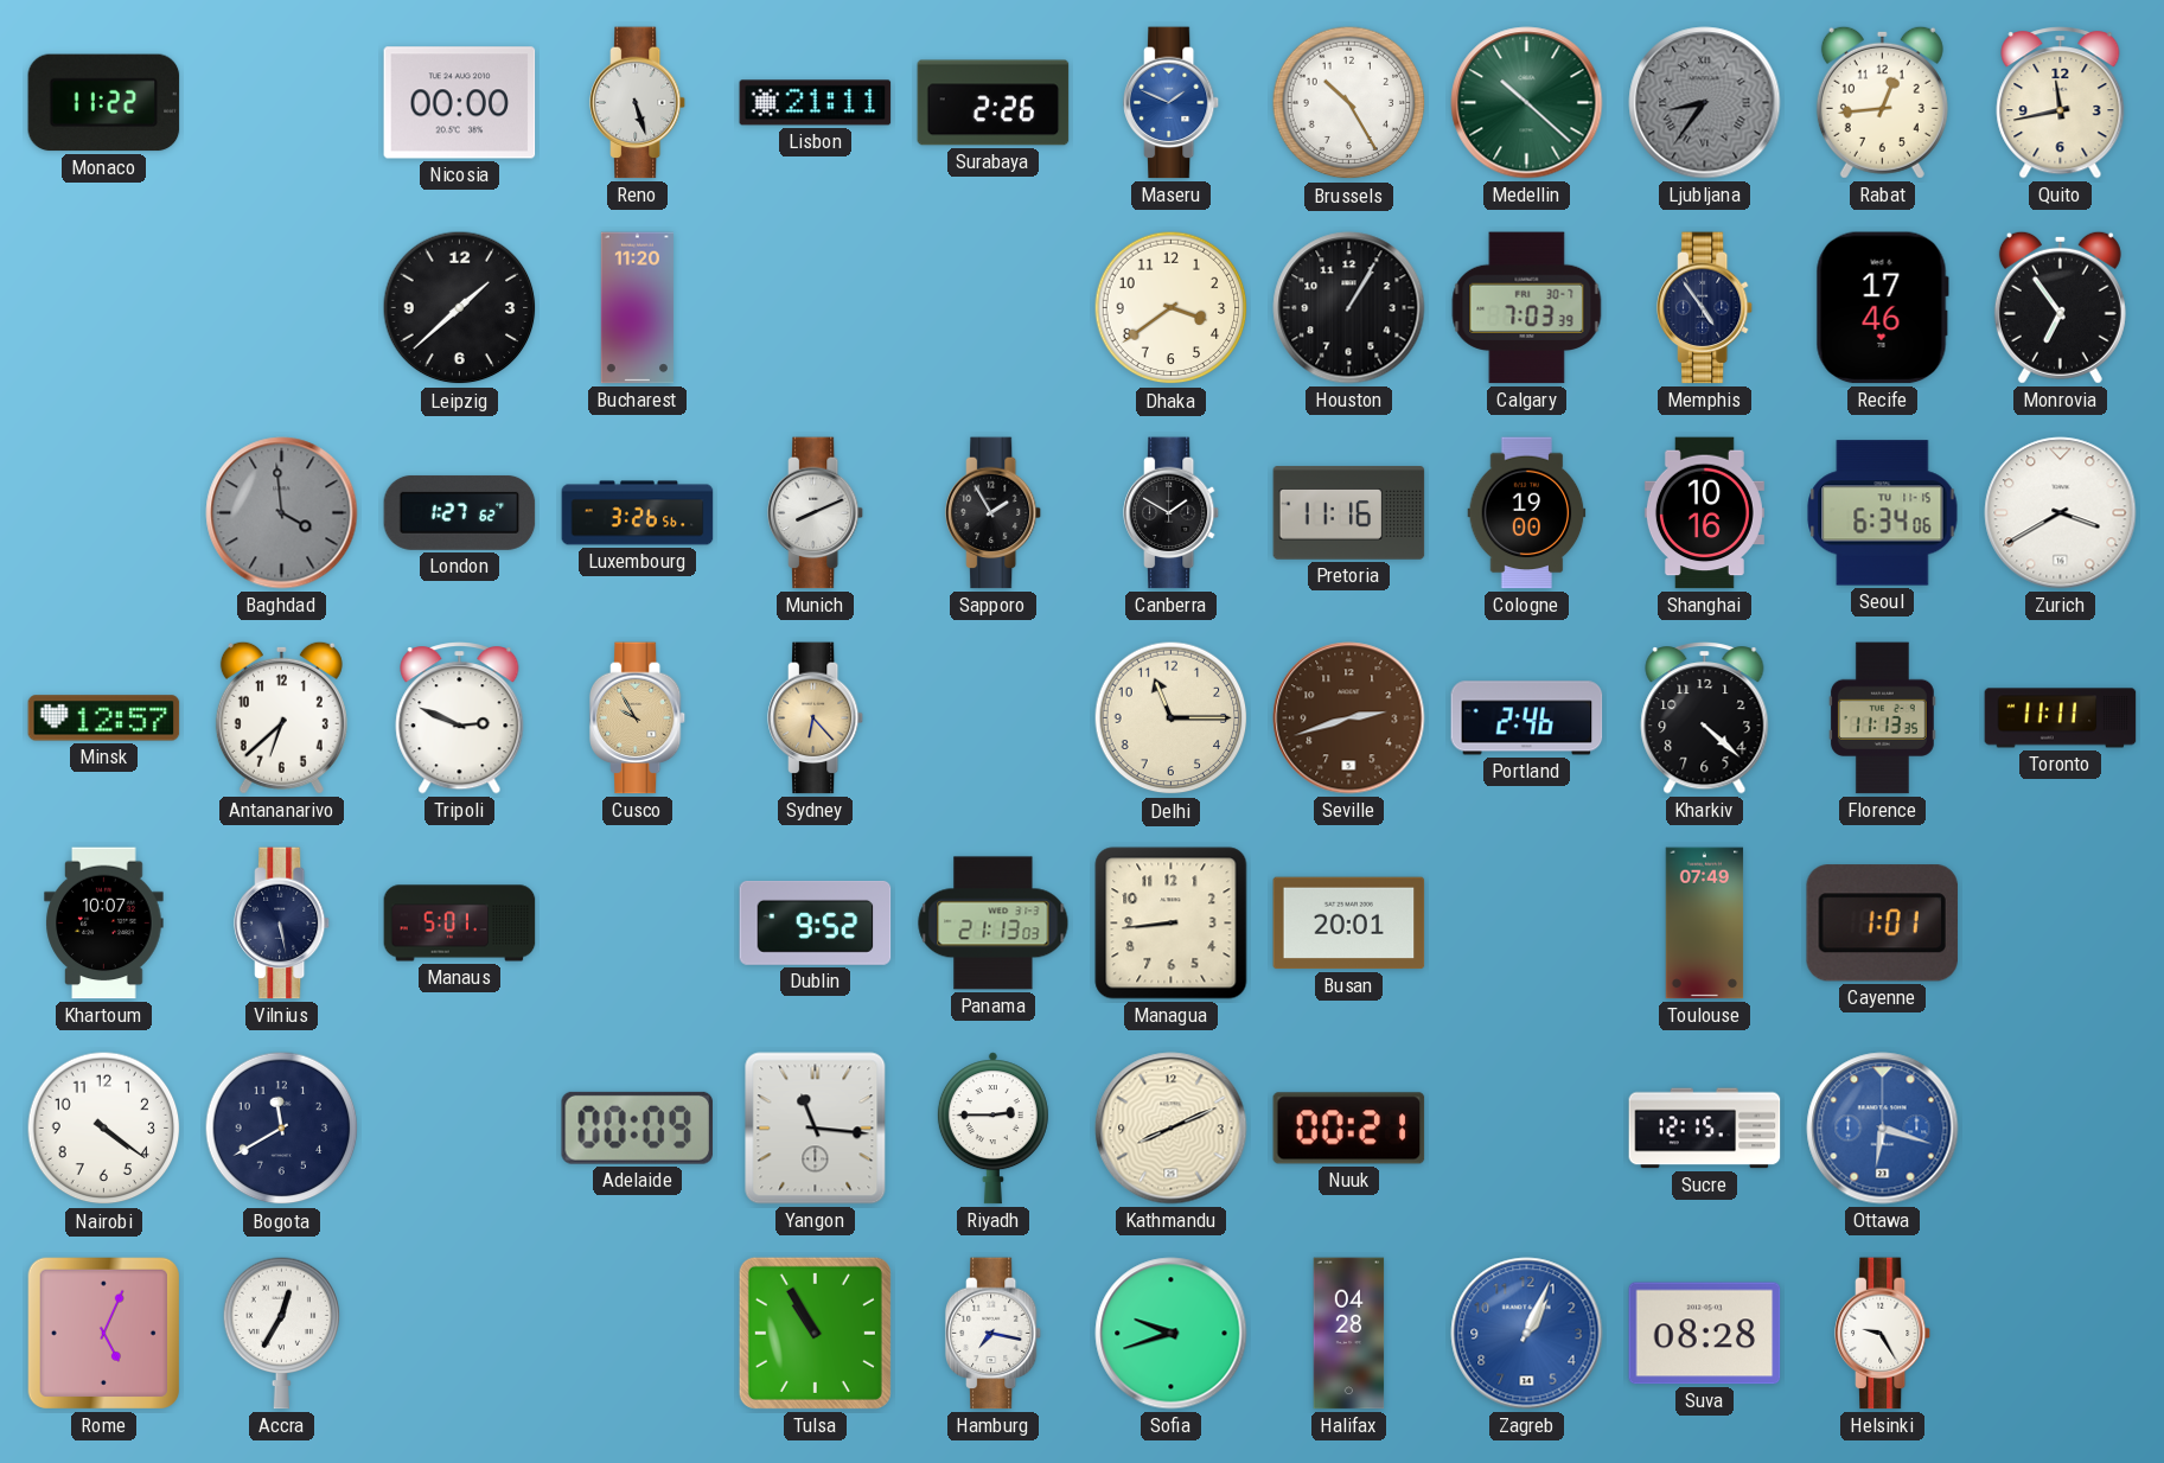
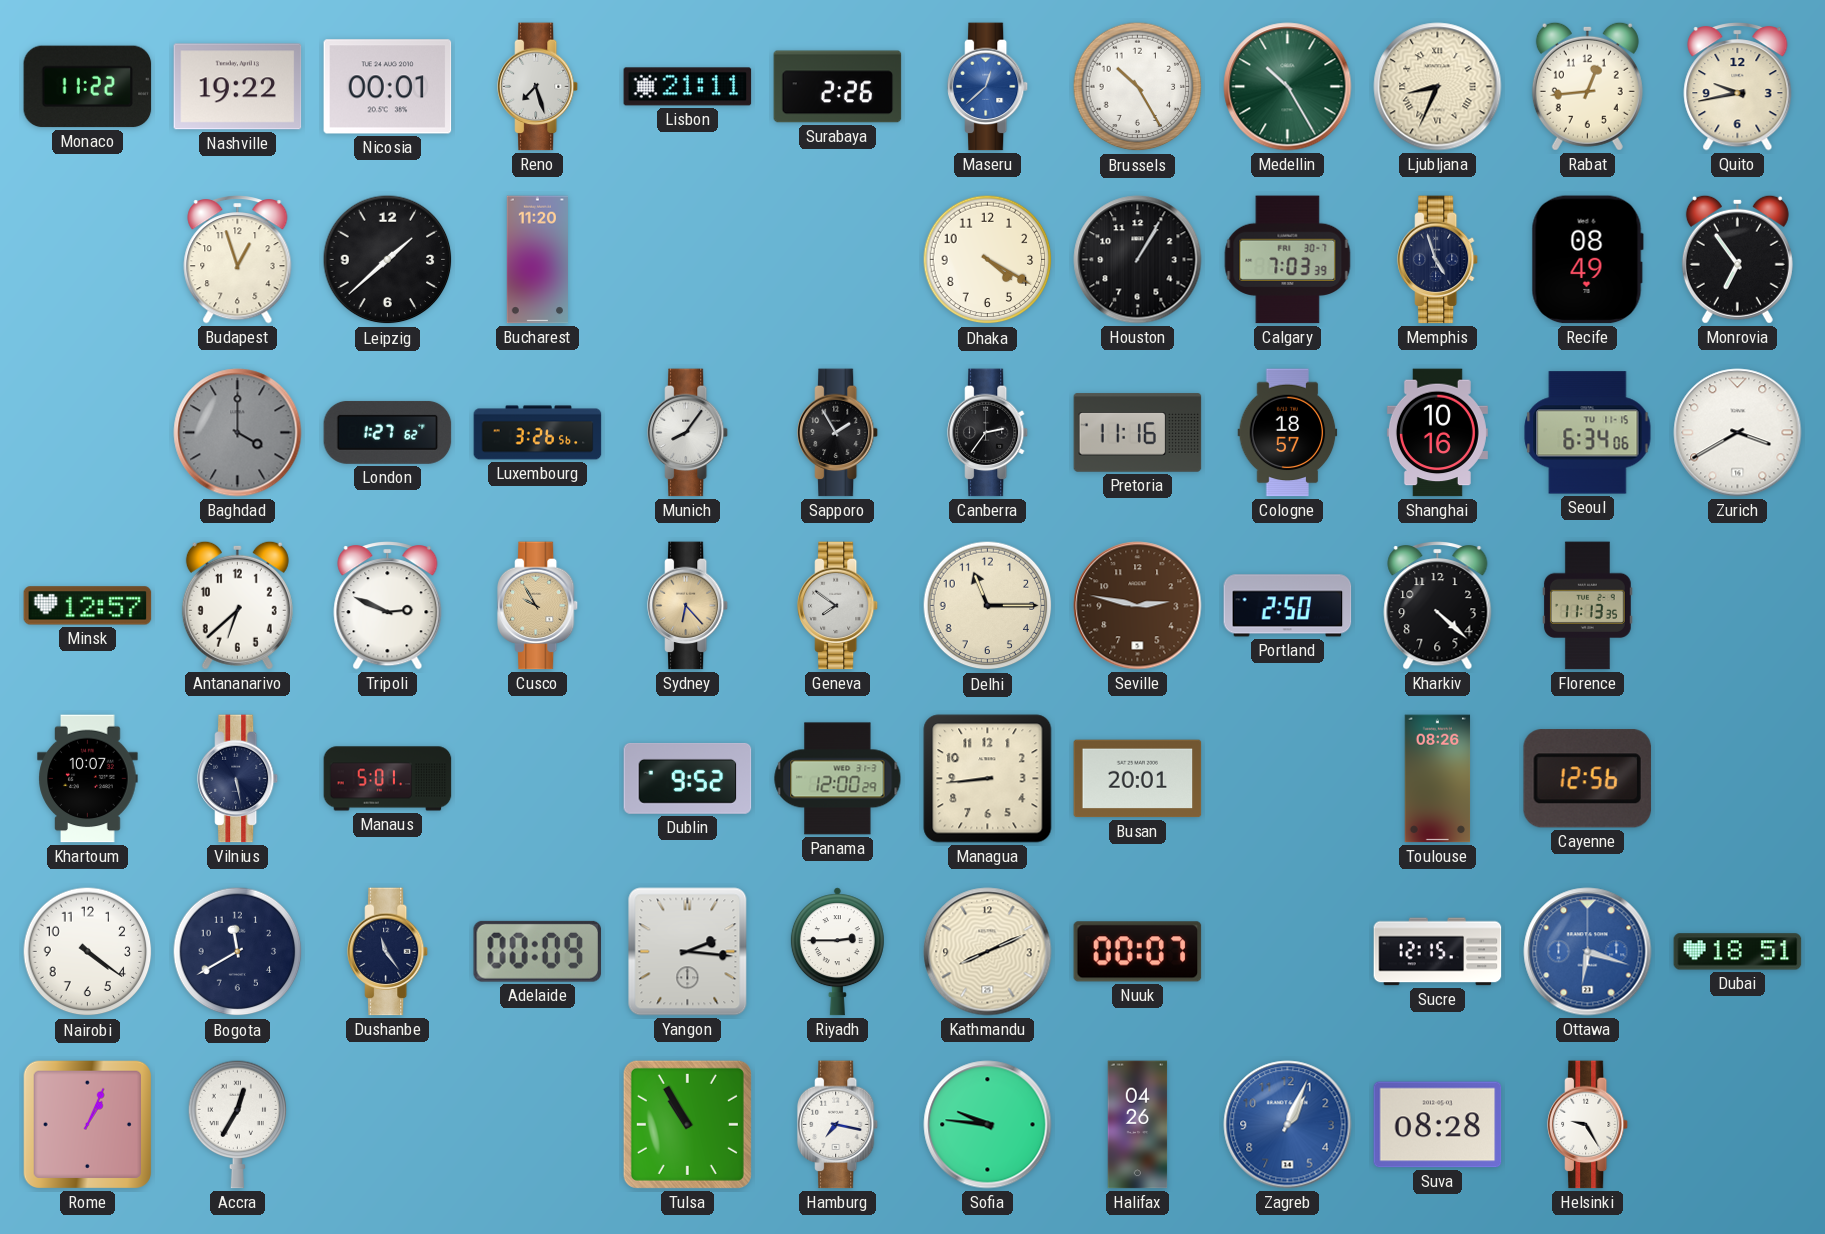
Nashville: none -> 19:22 (238, 87)
Nicosia: 00:00 -> 00:01 (388, 87)
Reno: 5:27 -> 7:27 (538, 87)
Maseru: 1:49 -> 12:38 (988, 87)
Medellin: 10:22 -> 10:25 (1288, 87)
Ljubljana: 8:36 -> 8:34 (1438, 87)
Ljubljana dial: grey -> cream (1438, 87)
Quito: 11:43 -> 9:43 (1738, 87)
Budapest: none -> 12:57 (238, 260)
Dhaka: 3:39 -> 4:20 (988, 260)
Memphis: 4:54 -> 4:57 (1438, 260)
Recife: 17:46 -> 08:49 (1587, 260)
Baghdad: 3:59 -> 4:00 (238, 433)
Munich: 8:11 -> 8:06 (688, 433)
Canberra: 1:50 -> 2:36 (988, 433)
Cologne: 19:00 -> 18:57 (1288, 433)
Geneva: none -> 7:51 (838, 606)
Seville: 2:42 -> 2:47 (1138, 606)
Portland: 2:46 -> 2:50 (1288, 606)
Toronto: 11:11 -> none (2061, 718)
Panama: 21:13 -> 12:00 (838, 779)
Toulouse: 07:49 -> 08:26 (1438, 779)
Cayenne: 1:01 -> 12:56 (1587, 779)
Dushanbe: none -> 11:24 (388, 952)
Yangon: 11:16 -> 2:16 (688, 952)
Nuuk: 00:21 -> 00:07 (1138, 952)
Dubai: none -> 18:51 (1738, 952)
Rome: 5:04 -> 1:04 (87, 1124)
Sofia: 9:42 -> 9:46 (988, 1125)
Halifax: 04:28 -> 04:26 (1138, 1125)
